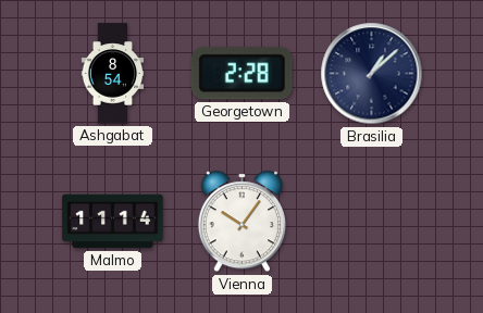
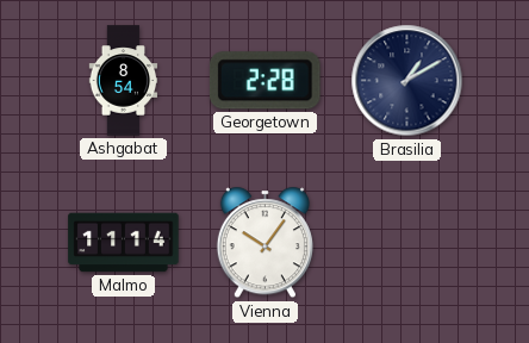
Brasilia: 1:08 -> 1:10 (407, 81)
